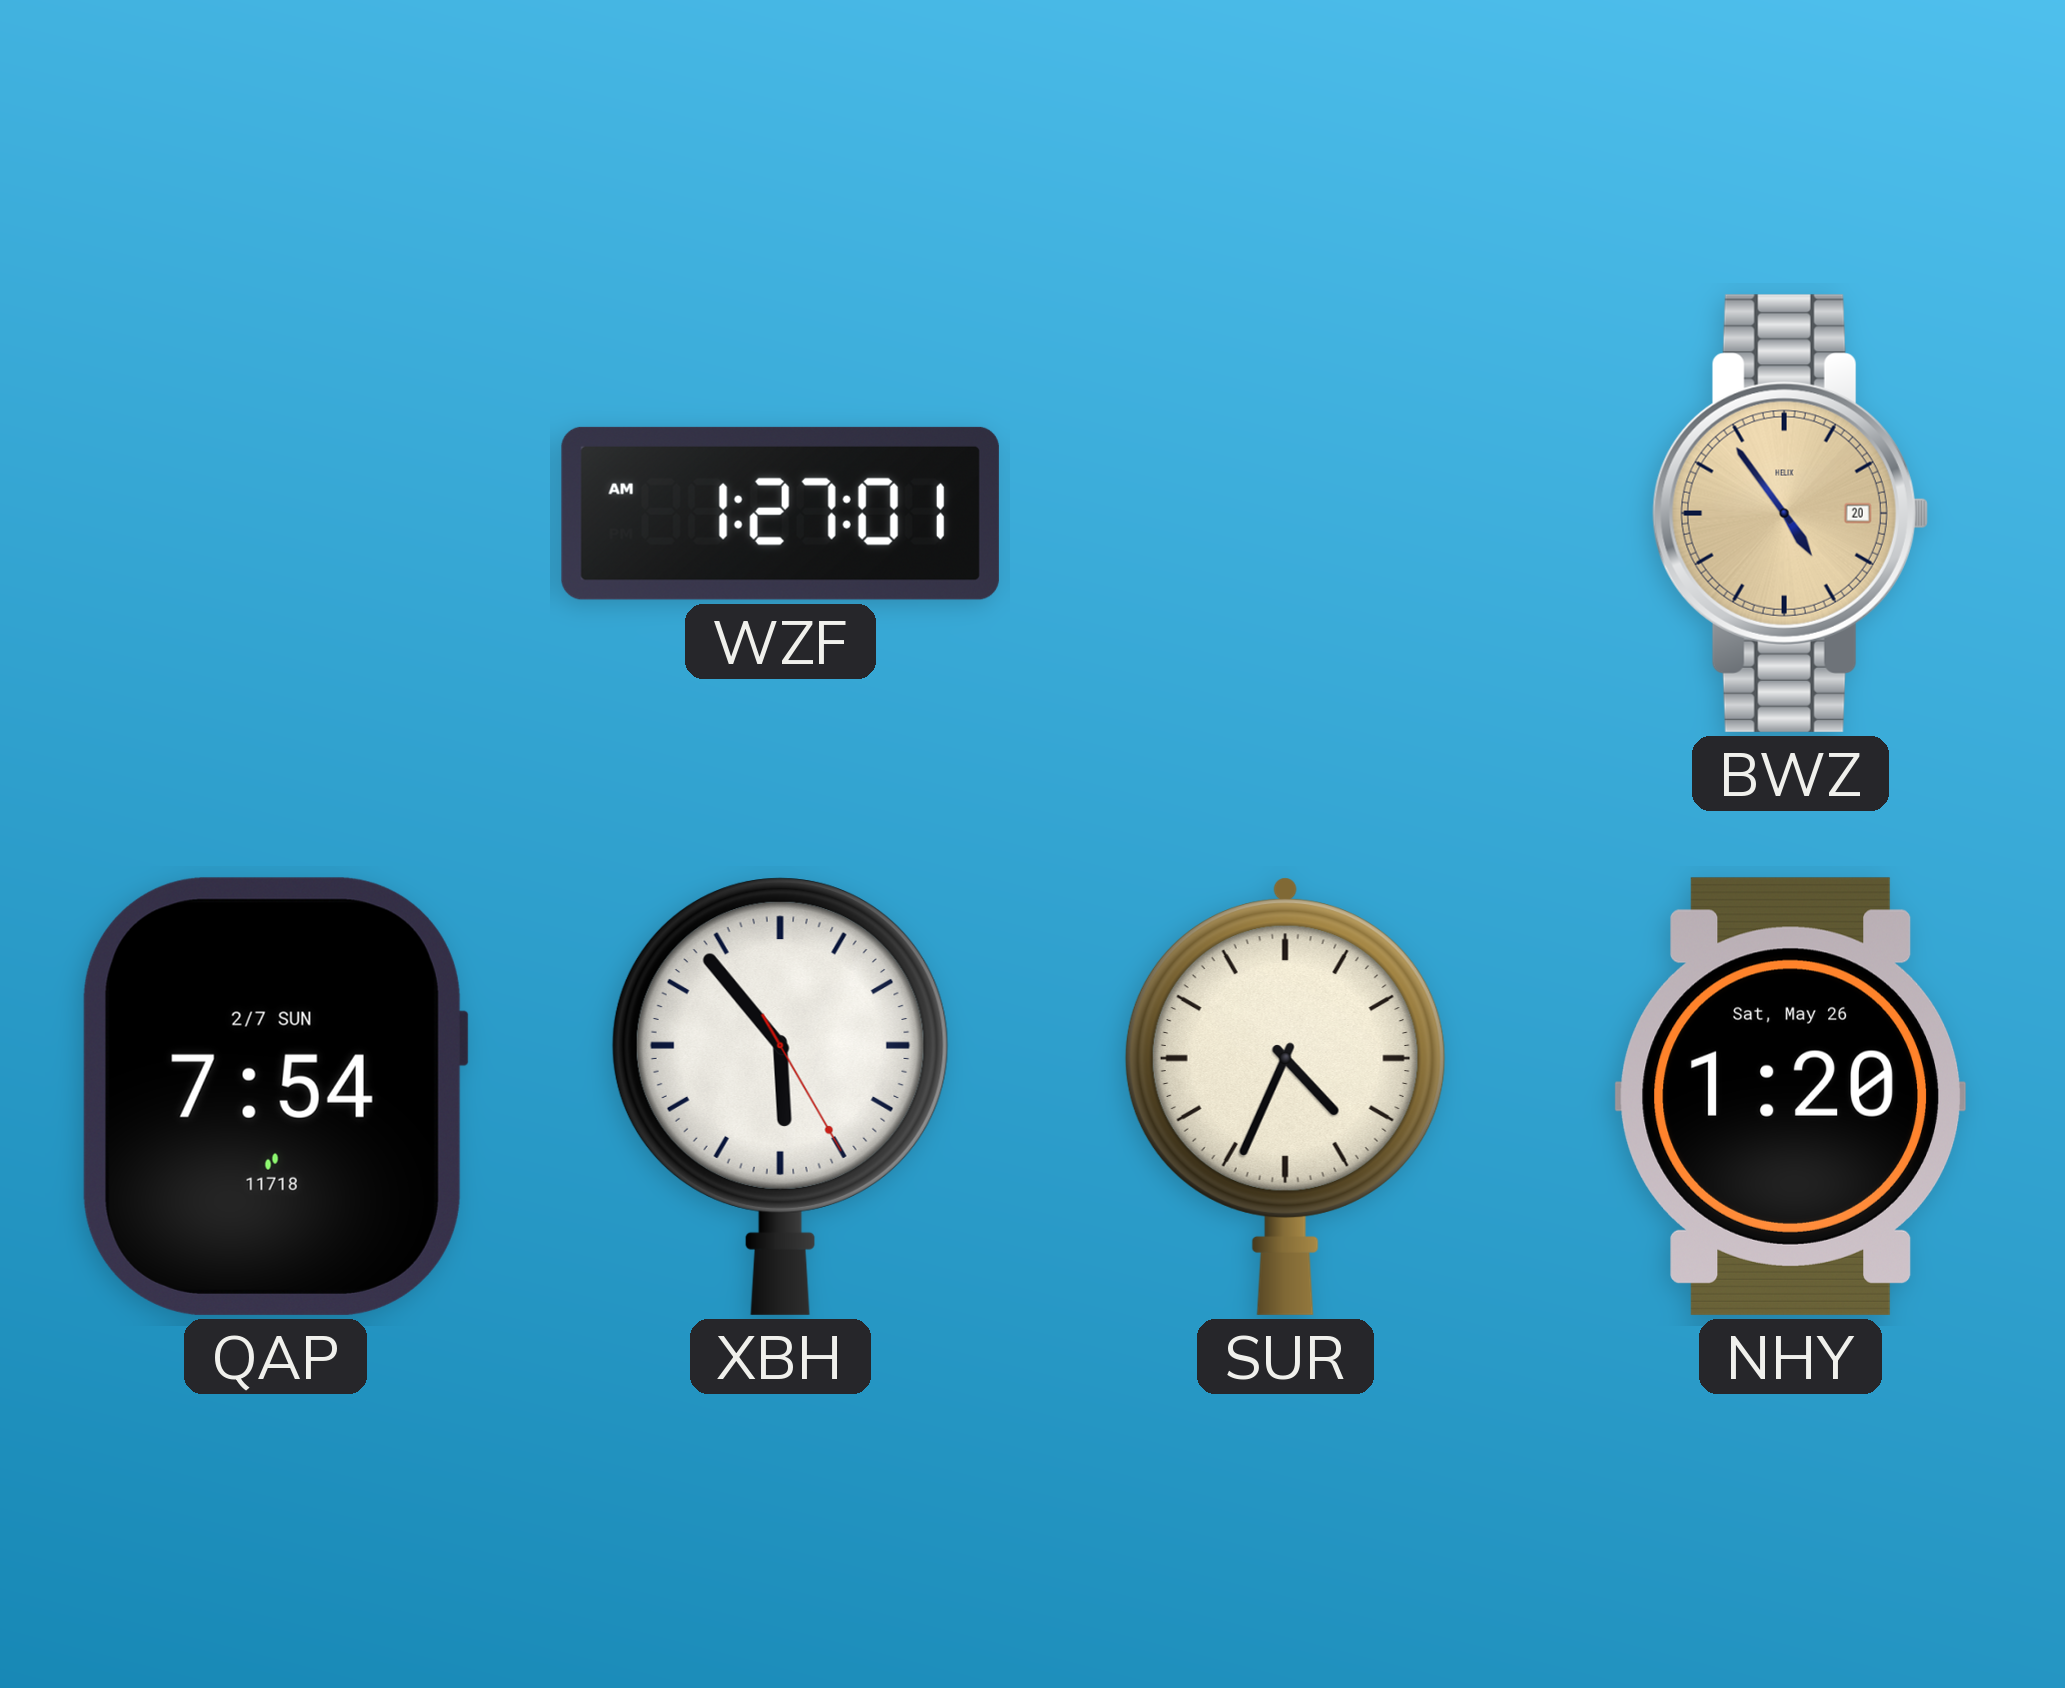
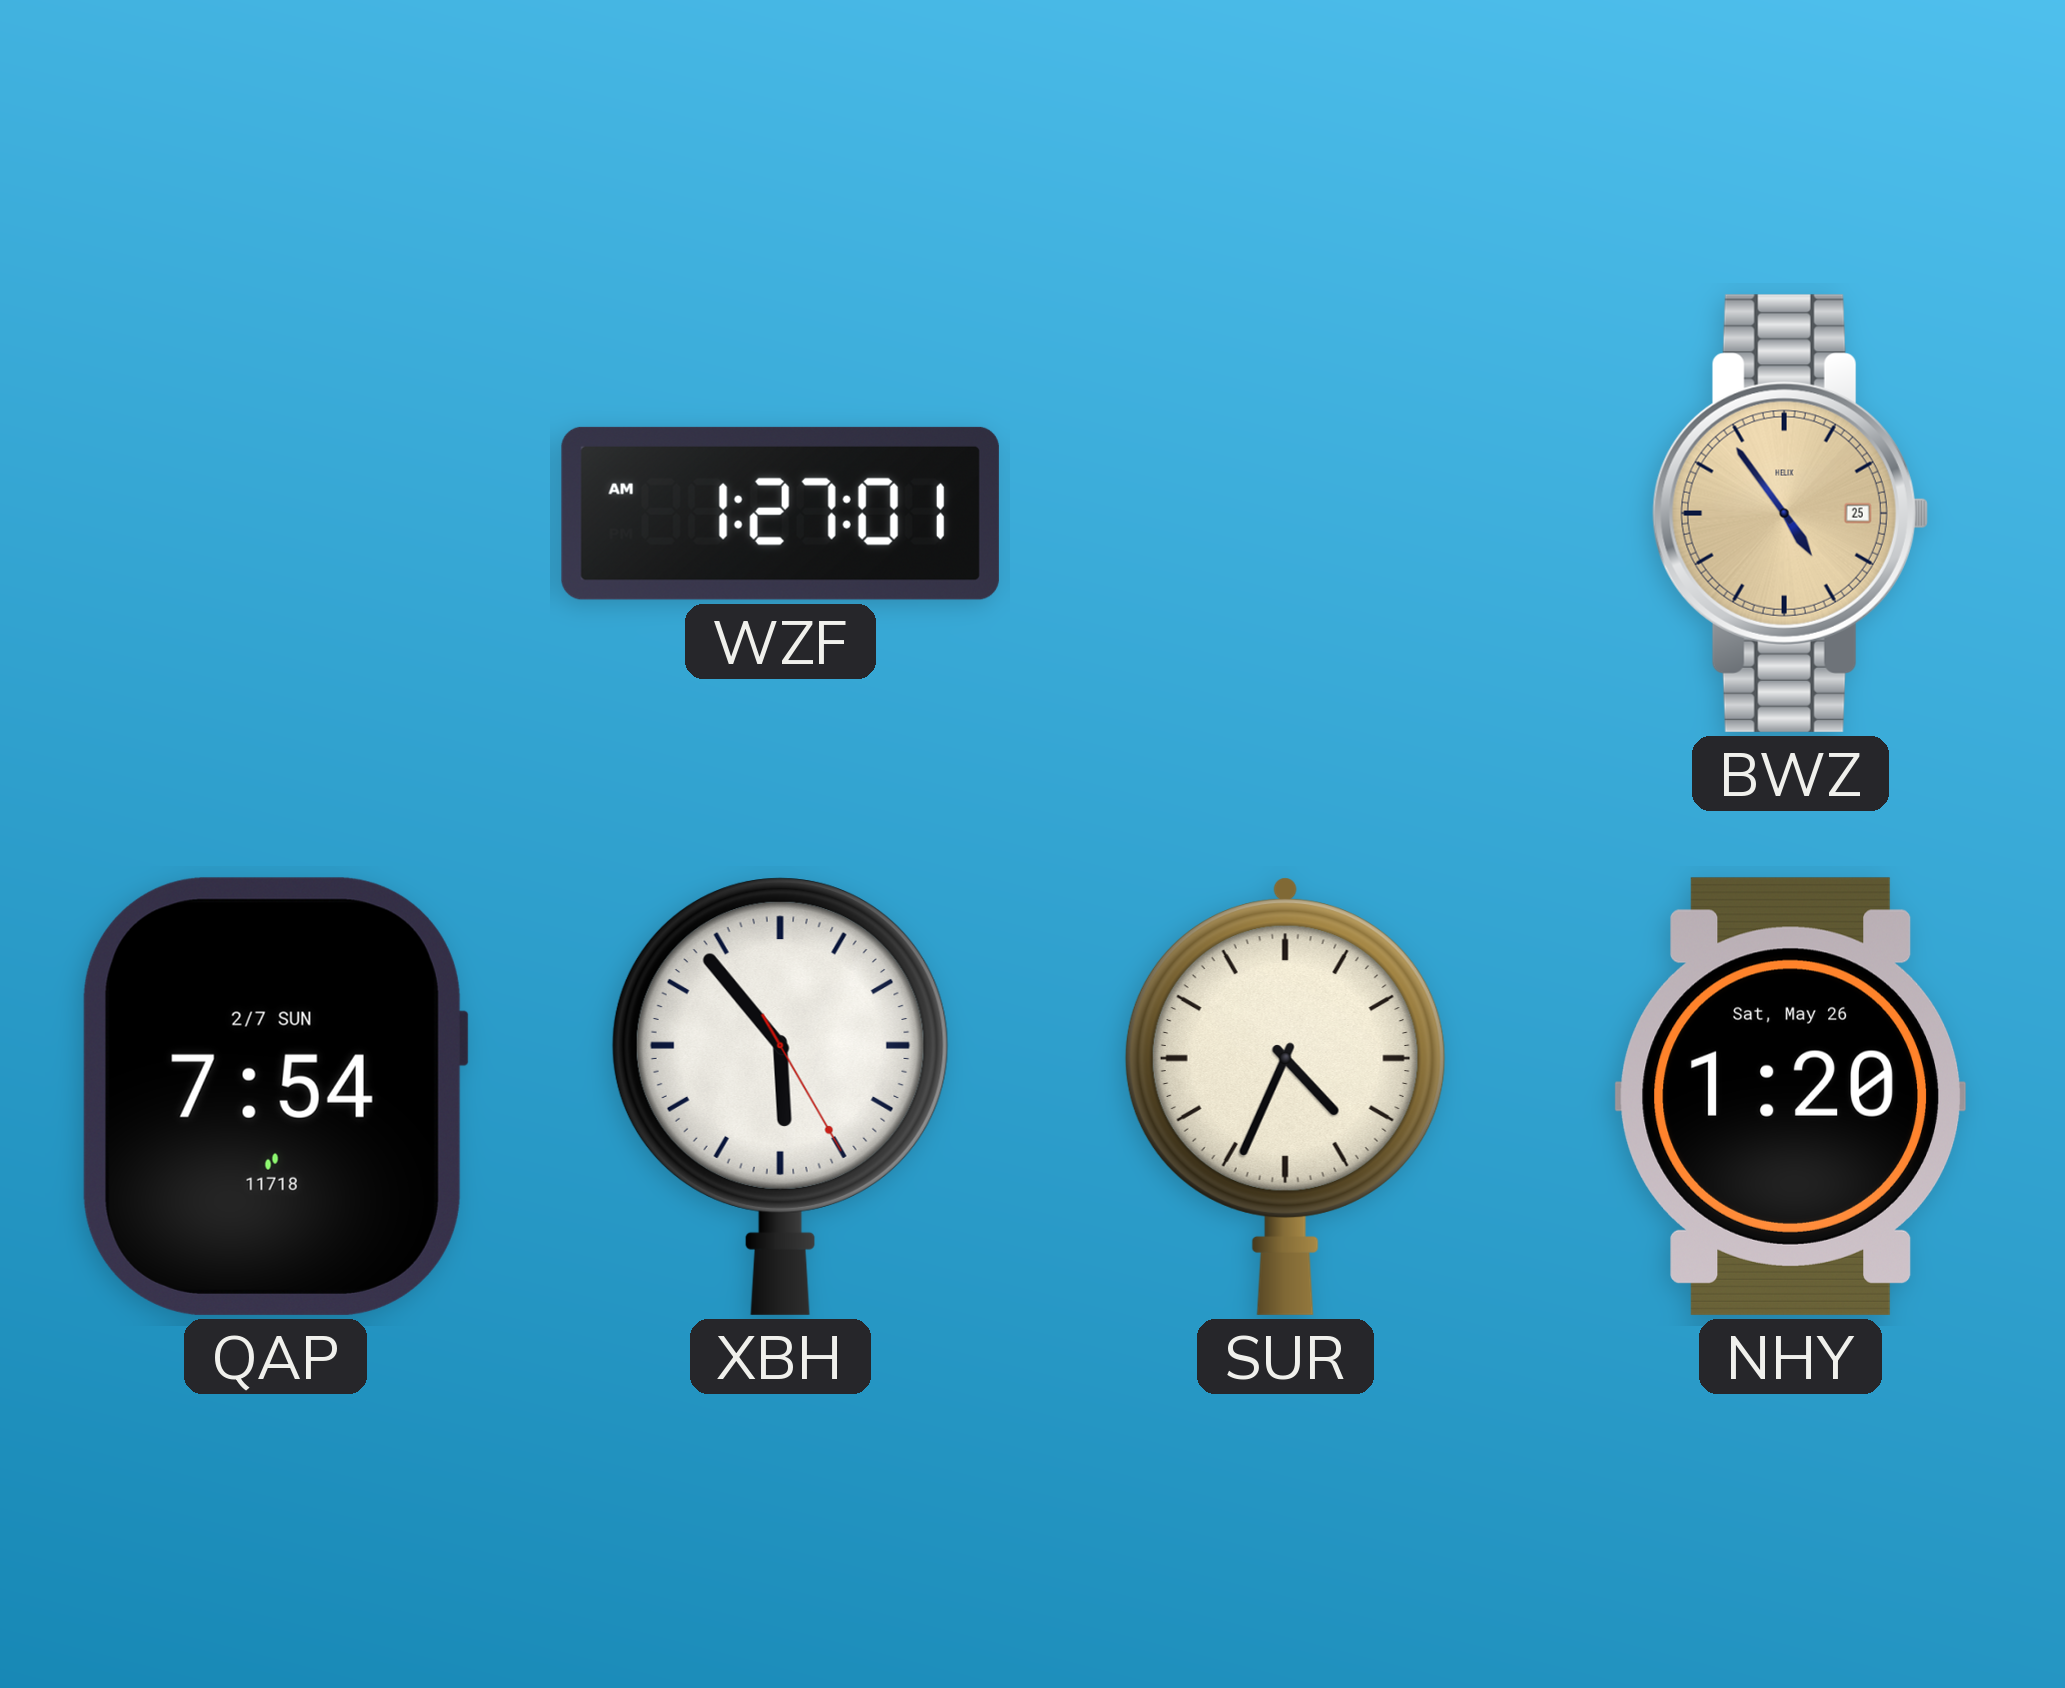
BWZ date: 20 -> 25 (1790, 513)
